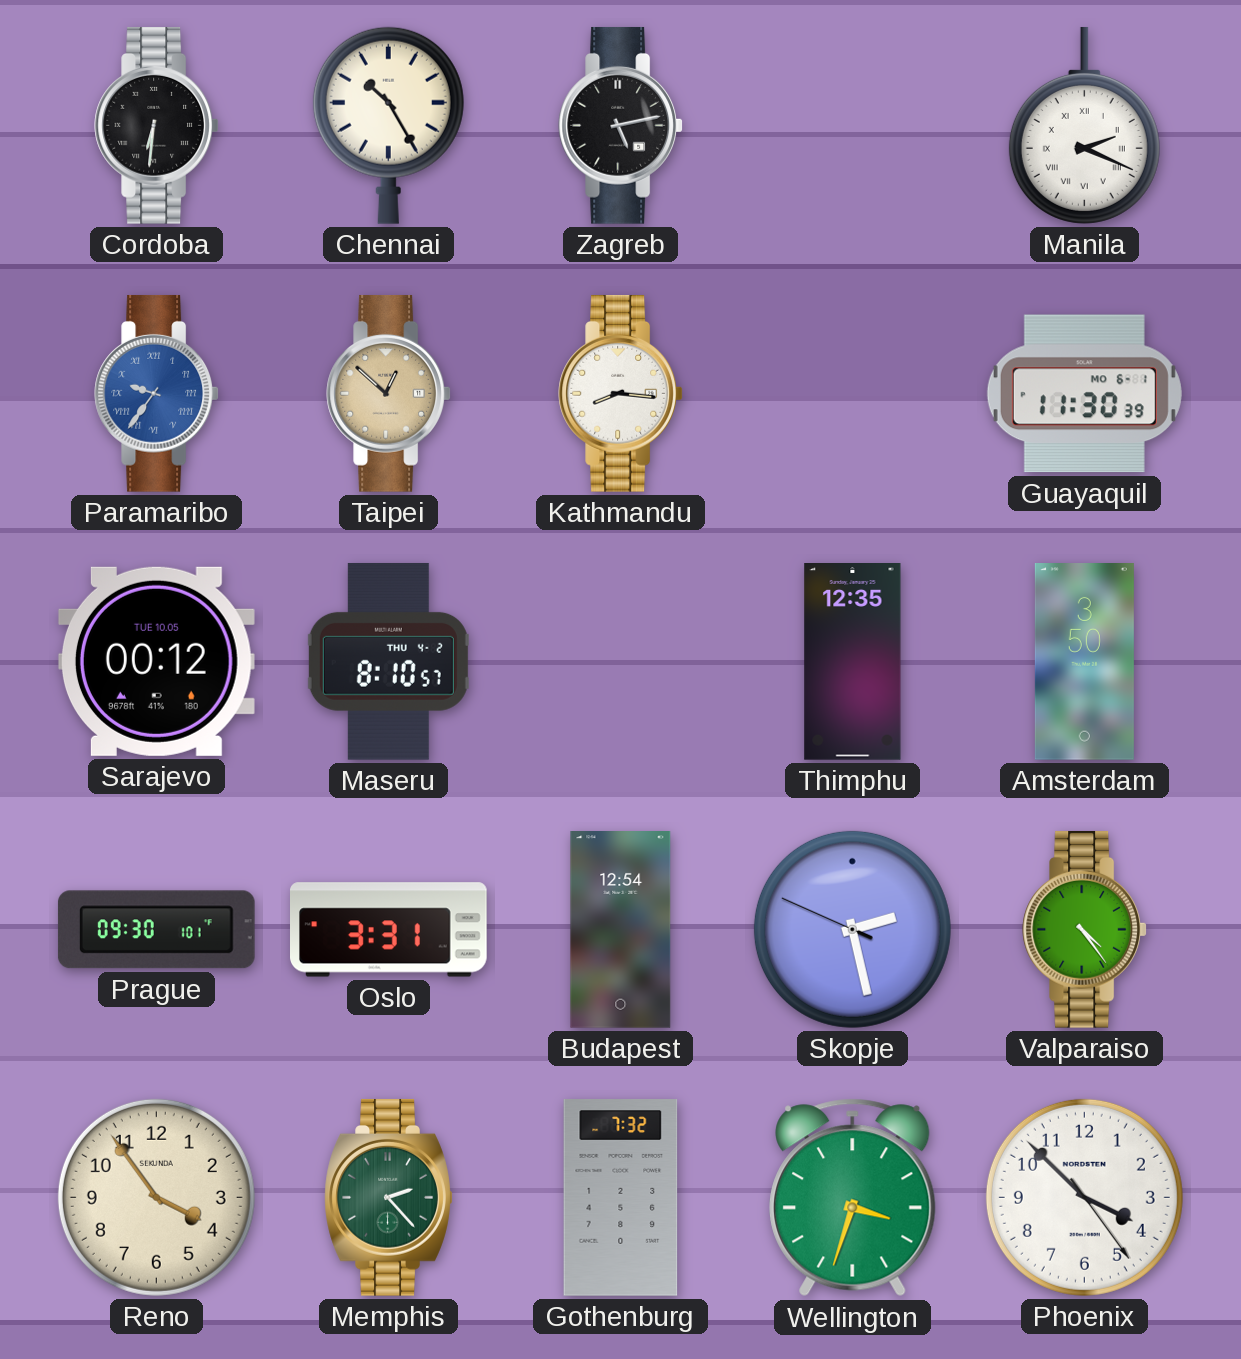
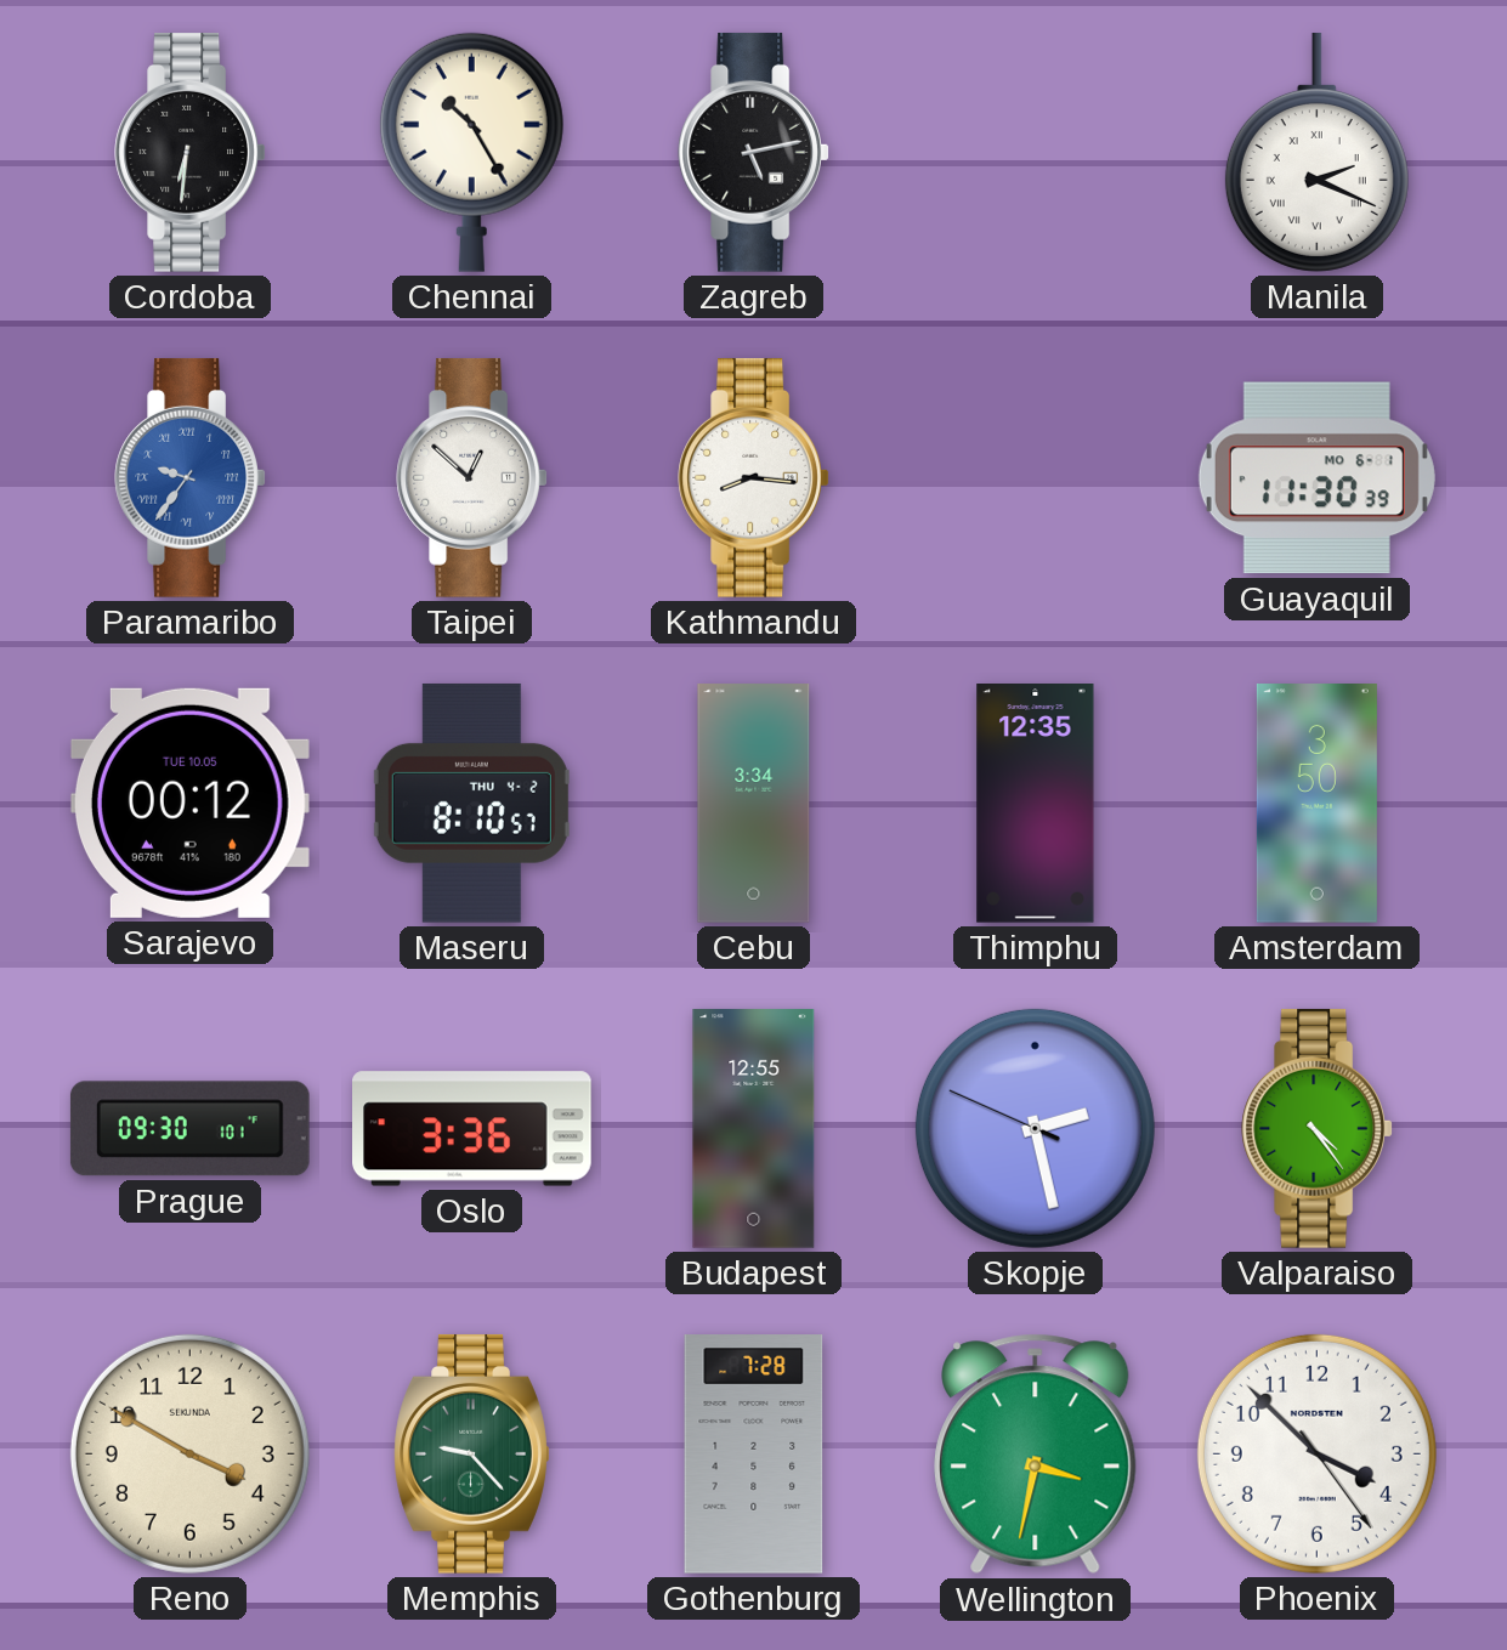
Taipei dial: champagne -> white (471, 477)
Cebu: none -> 3:34 (754, 804)
Oslo: 3:31 -> 3:36 (472, 1129)
Budapest: 12:54 -> 12:55 (754, 1129)
Reno: 3:54 -> 3:50 (189, 1453)
Memphis: 2:23 -> 9:23 (472, 1453)
Gothenburg: 7:32 -> 7:28 (754, 1455)
Wellington: 3:33 -> 3:32 (1036, 1455)
